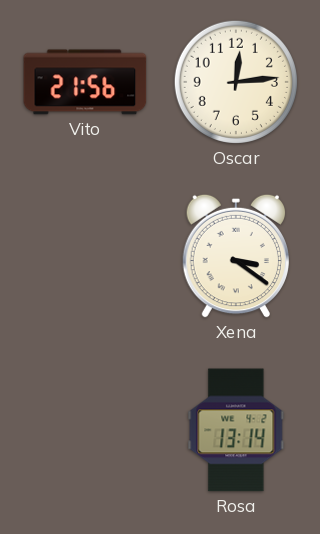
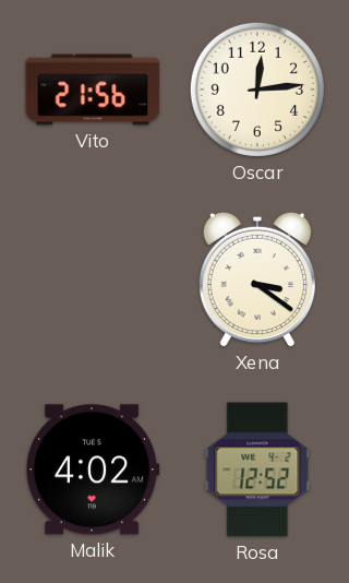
Malik: none -> 4:02 (93, 469)
Rosa: 13:14 -> 12:52 (257, 469)
